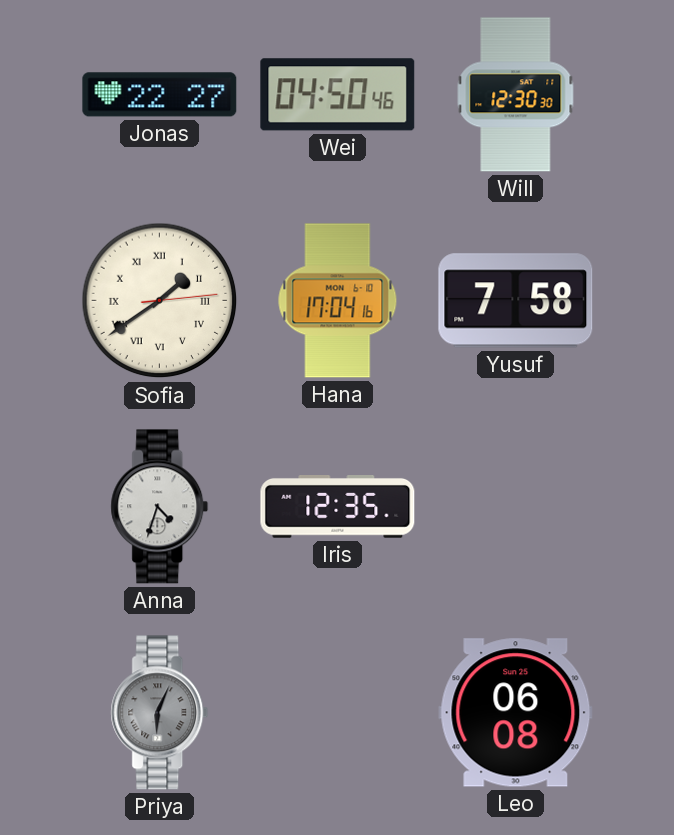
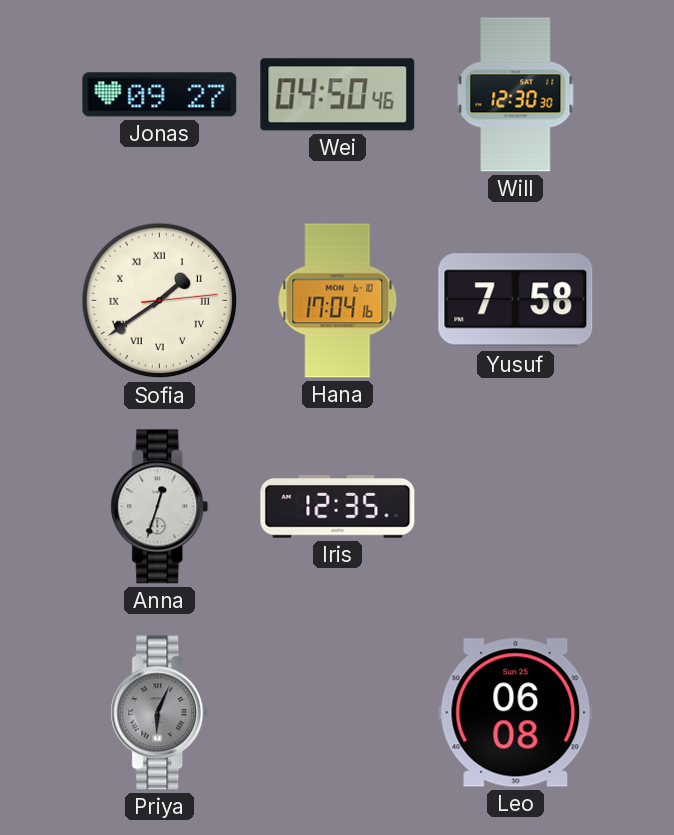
Jonas: 22:27 -> 09:27 (160, 95)
Anna: 4:33 -> 12:33 (160, 507)
